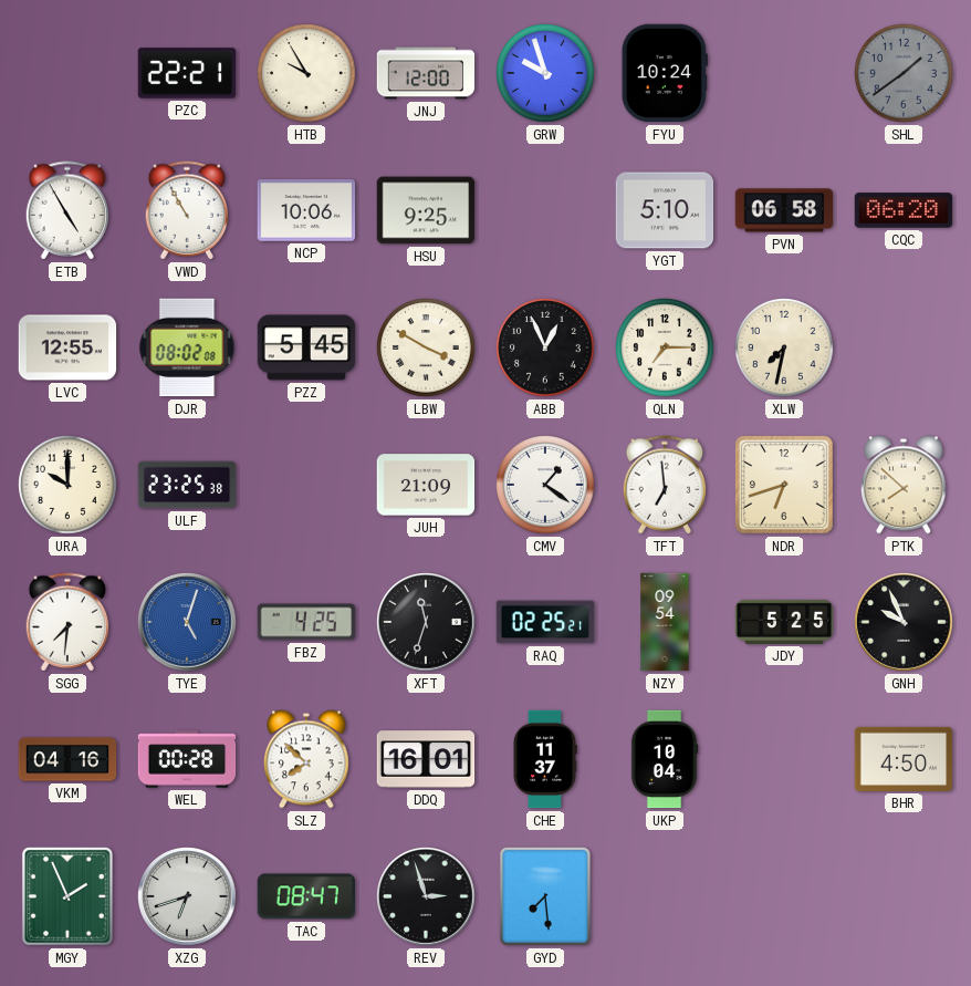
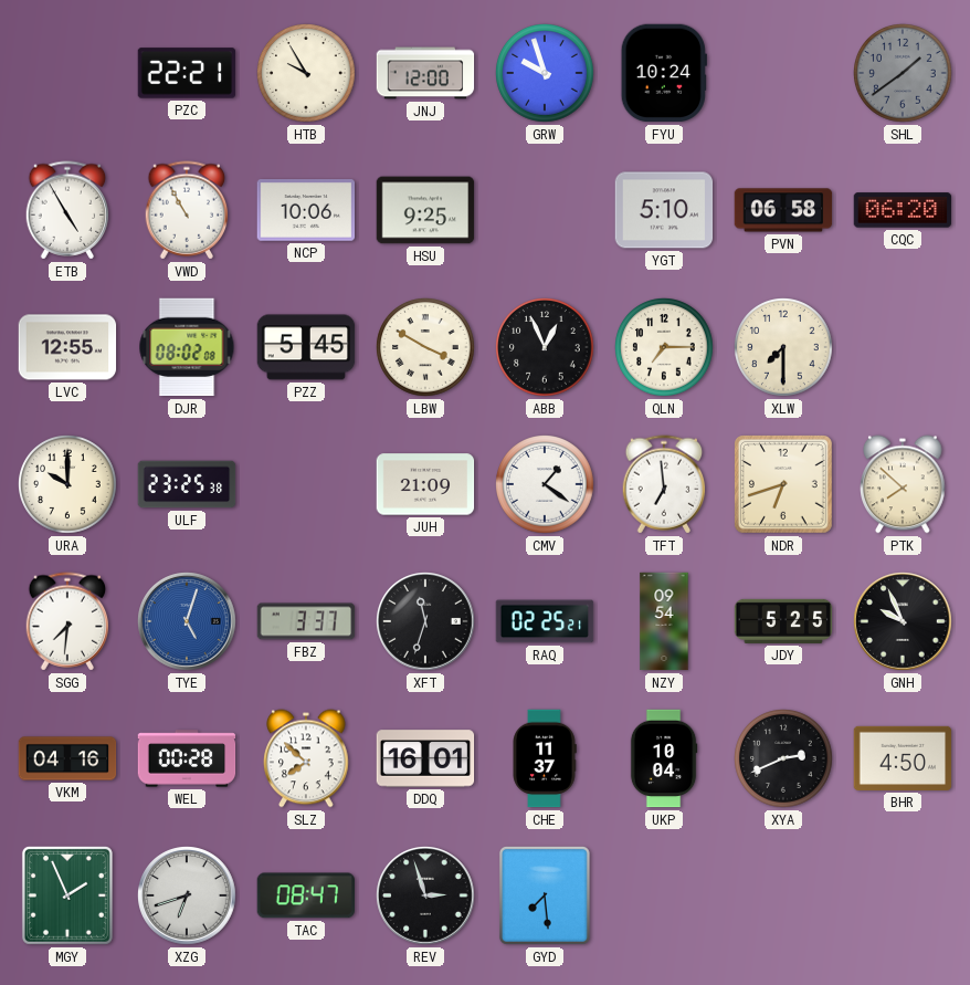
XLW: 7:32 -> 7:30 (784, 348)
FBZ: 4:25 -> 3:37 (306, 621)
XYA: none -> 2:41 (784, 759)
